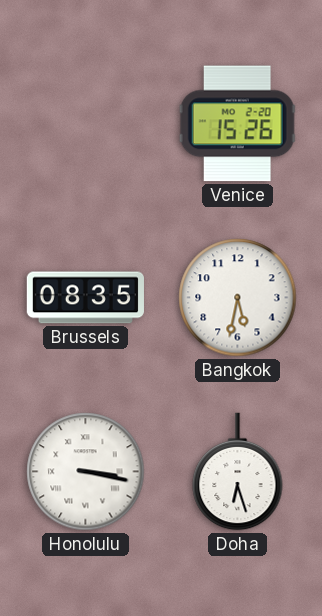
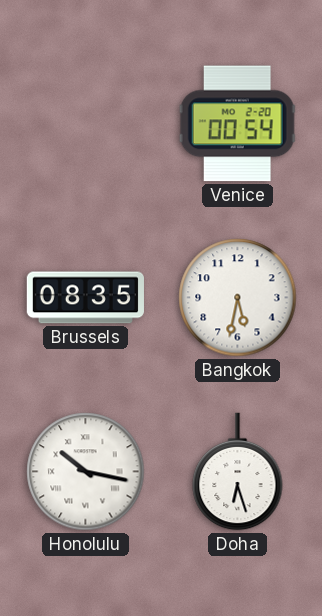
Venice: 15:26 -> 00:54 (237, 124)
Honolulu: 3:17 -> 10:17 (86, 472)
